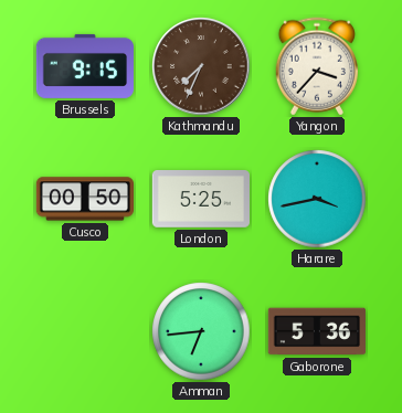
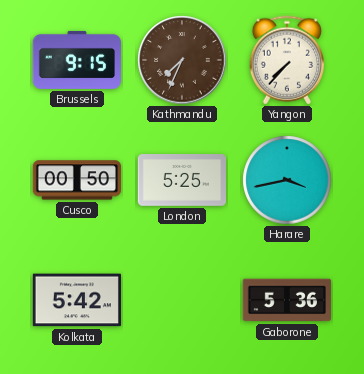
Yangon: 3:37 -> 7:37 (286, 60)
Kolkata: none -> 5:42 (77, 300)
Amman: 6:44 -> none (201, 331)
